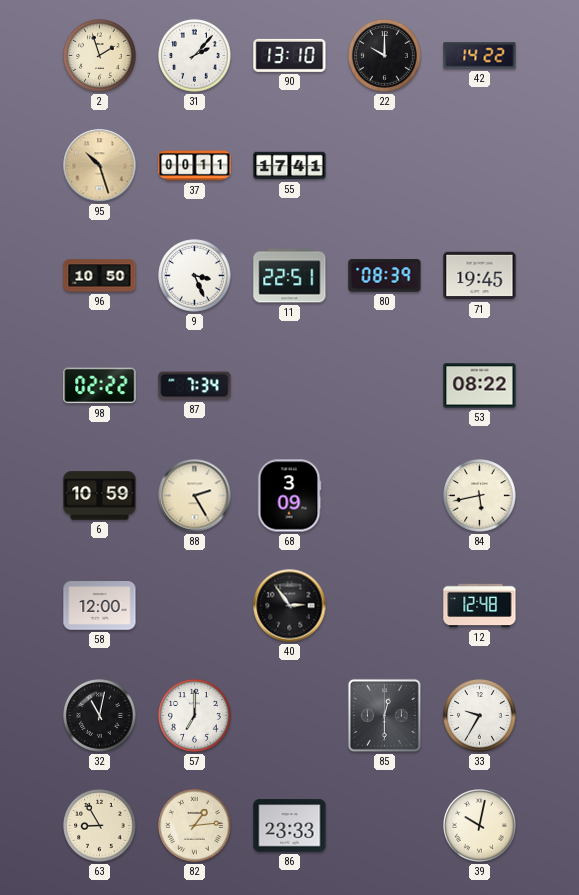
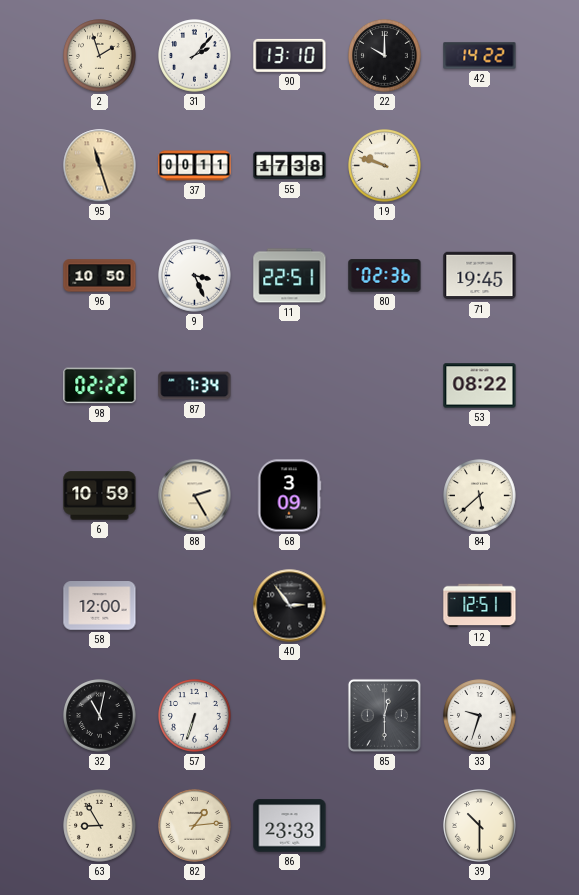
95: 10:27 -> 11:27 (100, 166)
55: 17:41 -> 17:38 (290, 166)
19: none -> 9:48 (385, 166)
80: 08:39 -> 02:36 (385, 276)
84: 5:43 -> 5:38 (480, 496)
12: 12:48 -> 12:51 (480, 606)
57: 7:00 -> 6:33 (195, 716)
33: 9:35 -> 9:33 (480, 716)
39: 10:02 -> 10:30 (480, 826)
